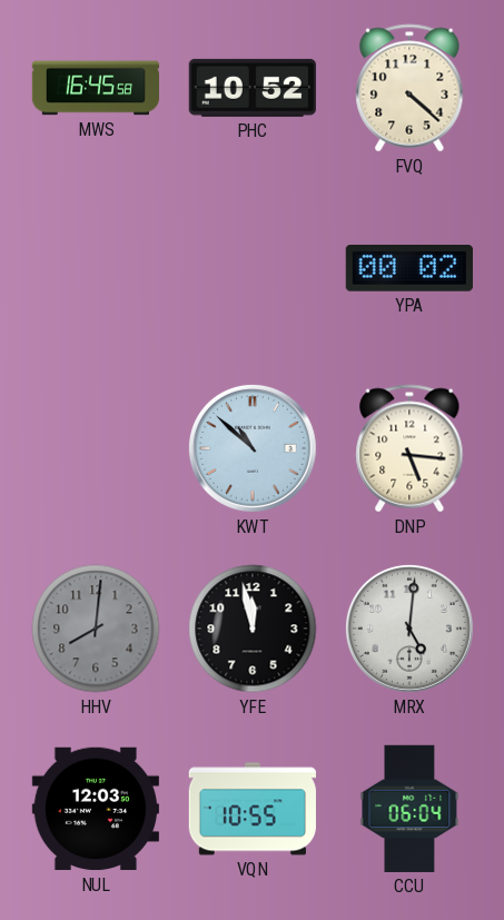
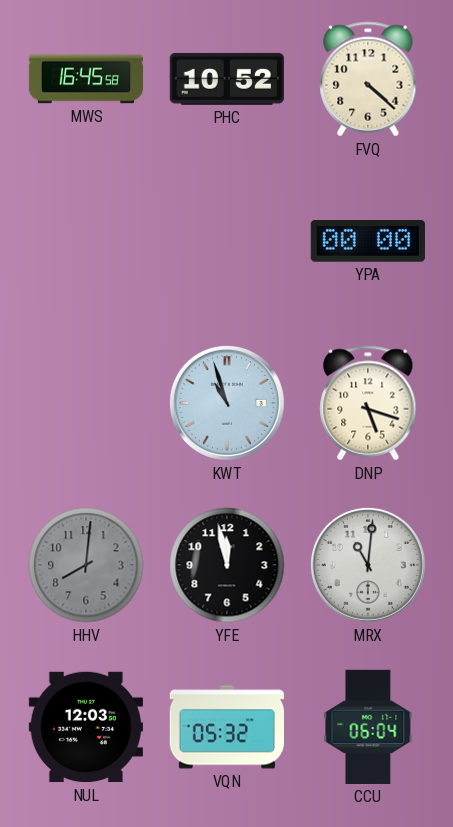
YPA: 00:02 -> 00:00 (368, 242)
KWT: 10:52 -> 10:57 (227, 403)
DNP: 5:16 -> 5:18 (368, 403)
MRX: 5:01 -> 11:01 (368, 565)
VQN: 10:55 -> 05:32 (227, 727)
